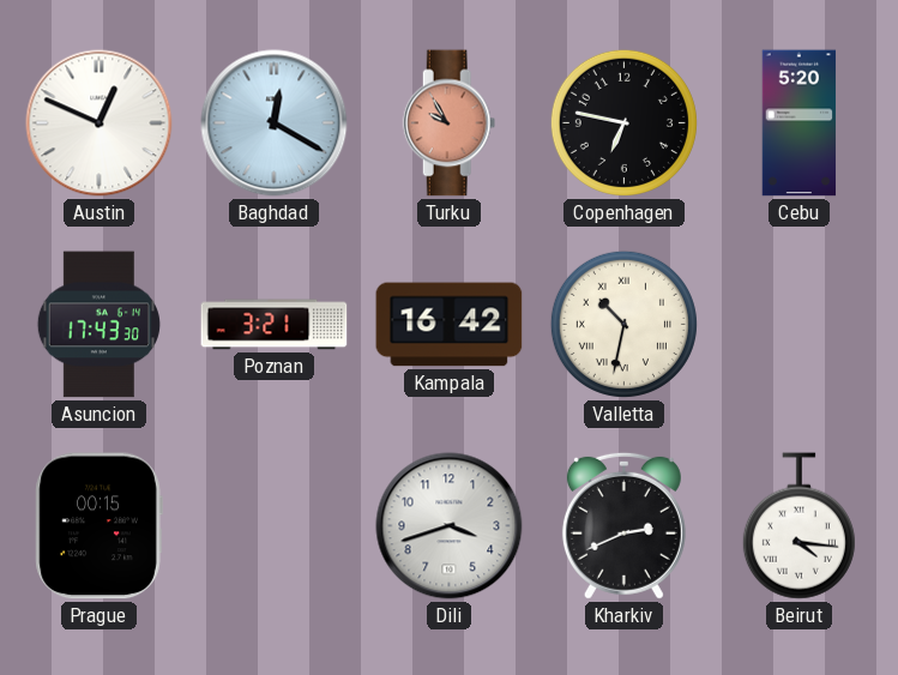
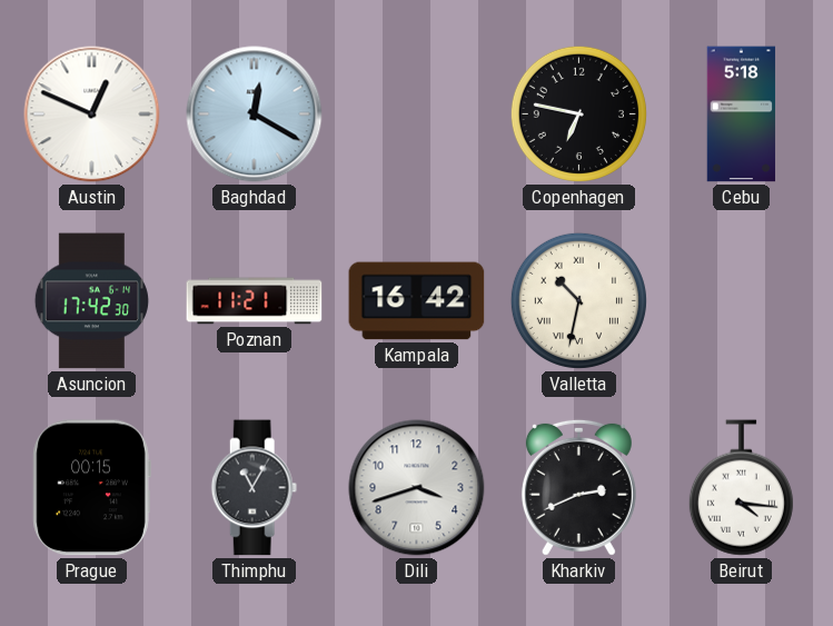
Turku: 9:55 -> none (450, 123)
Cebu: 5:20 -> 5:18 (742, 115)
Asuncion: 17:43 -> 17:42 (91, 301)
Poznan: 3:21 -> 11:21 (255, 301)
Thimphu: none -> 11:05 (255, 488)
